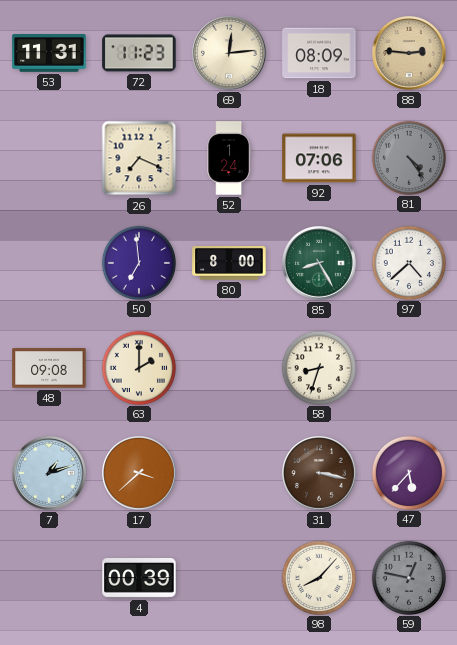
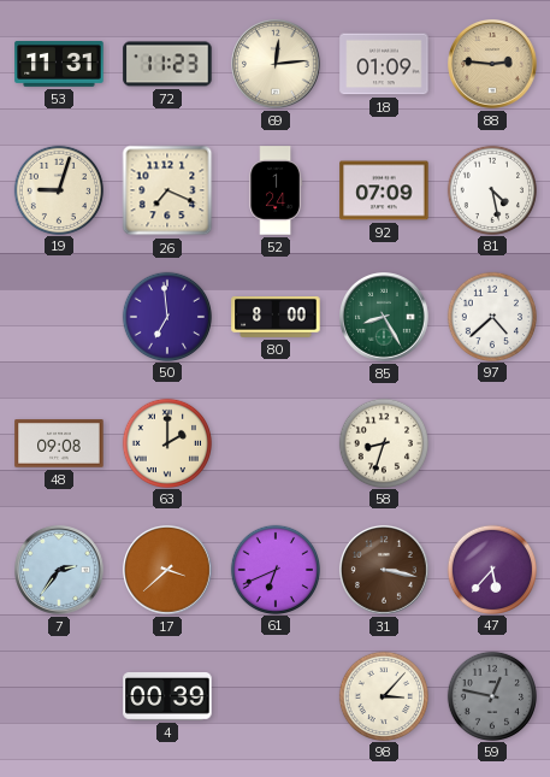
18: 08:09 -> 01:09 (384, 64)
19: none -> 9:03 (58, 189)
92: 07:06 -> 07:09 (384, 190)
81: 4:24 -> 4:28 (491, 189)
81 dial: grey -> white (491, 189)
7: 1:12 -> 2:36 (60, 571)
61: none -> 6:41 (274, 569)
98: 8:07 -> 3:07 (383, 695)
